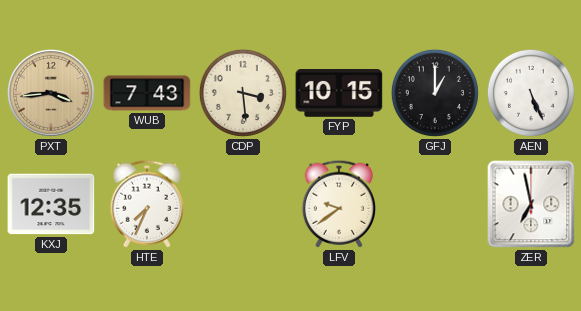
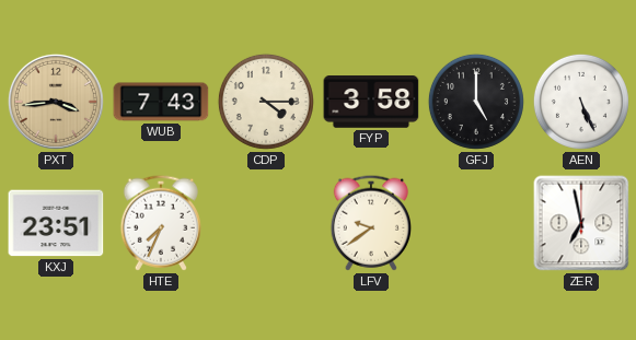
CDP: 3:29 -> 4:15 (266, 102)
FYP: 10:15 -> 3:58 (371, 103)
GFJ: 1:00 -> 5:00 (476, 102)
KXJ: 12:35 -> 23:51 (56, 223)
